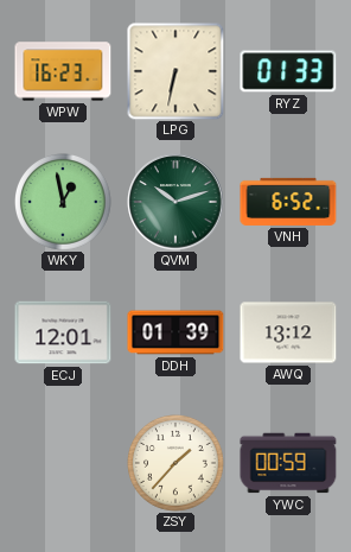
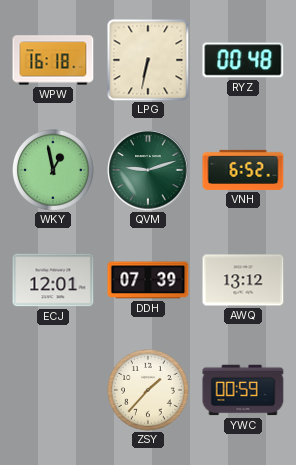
WPW: 16:23 -> 16:18 (53, 60)
RYZ: 01:33 -> 00:48 (243, 60)
QVM: 10:12 -> 9:12 (148, 170)
DDH: 01:39 -> 07:39 (148, 280)
